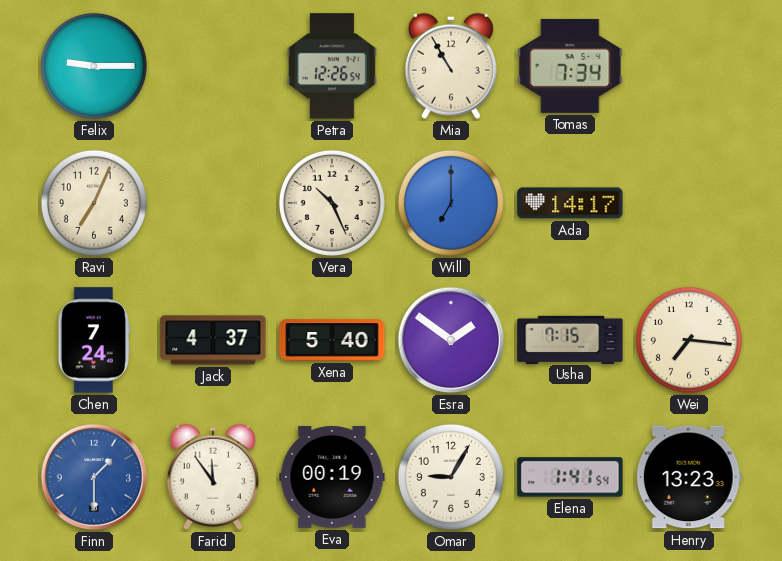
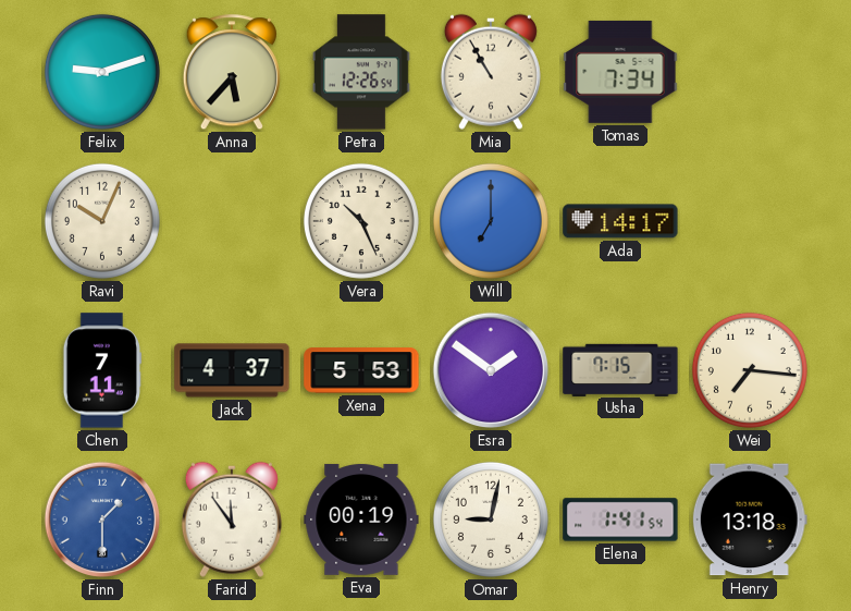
Felix: 9:15 -> 9:12 (102, 72)
Anna: none -> 5:37 (232, 73)
Ravi: 7:04 -> 10:04 (102, 221)
Chen: 7:24 -> 7:11 (102, 370)
Xena: 5:40 -> 5:53 (361, 370)
Omar: 9:05 -> 9:02 (491, 520)
Henry: 13:23 -> 13:18 (750, 520)
